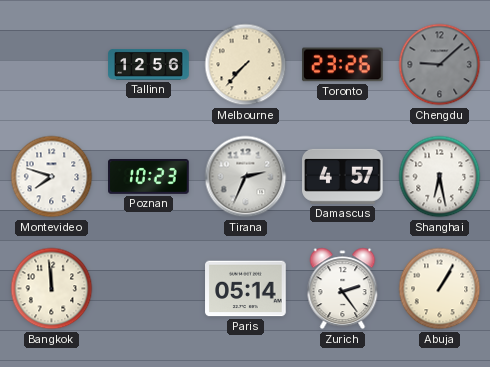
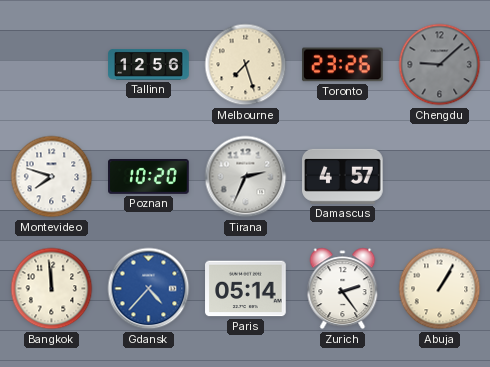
Melbourne: 7:37 -> 7:27 (246, 65)
Poznan: 10:23 -> 10:20 (149, 177)
Shanghai: 6:28 -> none (440, 177)
Gdansk: none -> 4:37 (149, 289)
